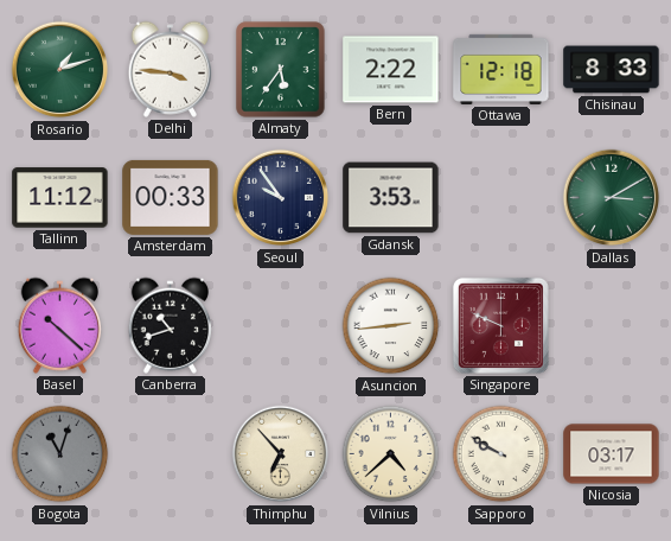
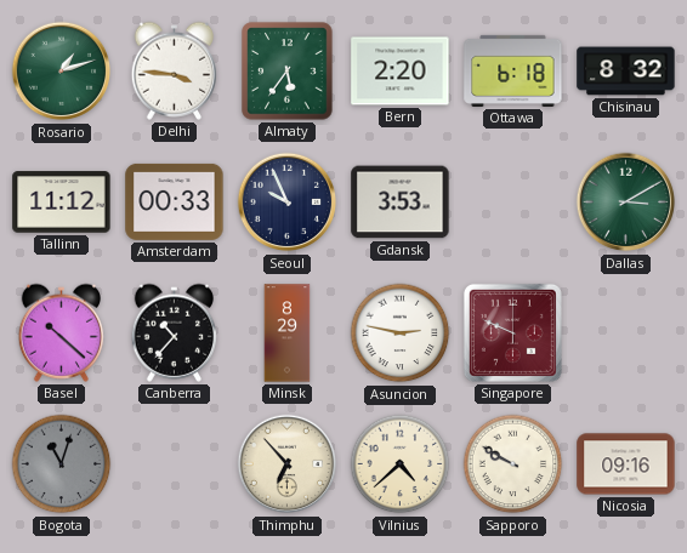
Bern: 2:22 -> 2:20 (401, 72)
Ottawa: 12:18 -> 6:18 (513, 70)
Chisinau: 8:33 -> 8:32 (626, 72)
Seoul: 9:54 -> 9:56 (288, 203)
Canberra: 10:42 -> 10:37 (175, 332)
Minsk: none -> 8:29 (288, 333)
Asuncion: 2:44 -> 2:47 (401, 333)
Nicosia: 03:17 -> 09:16 (626, 464)
